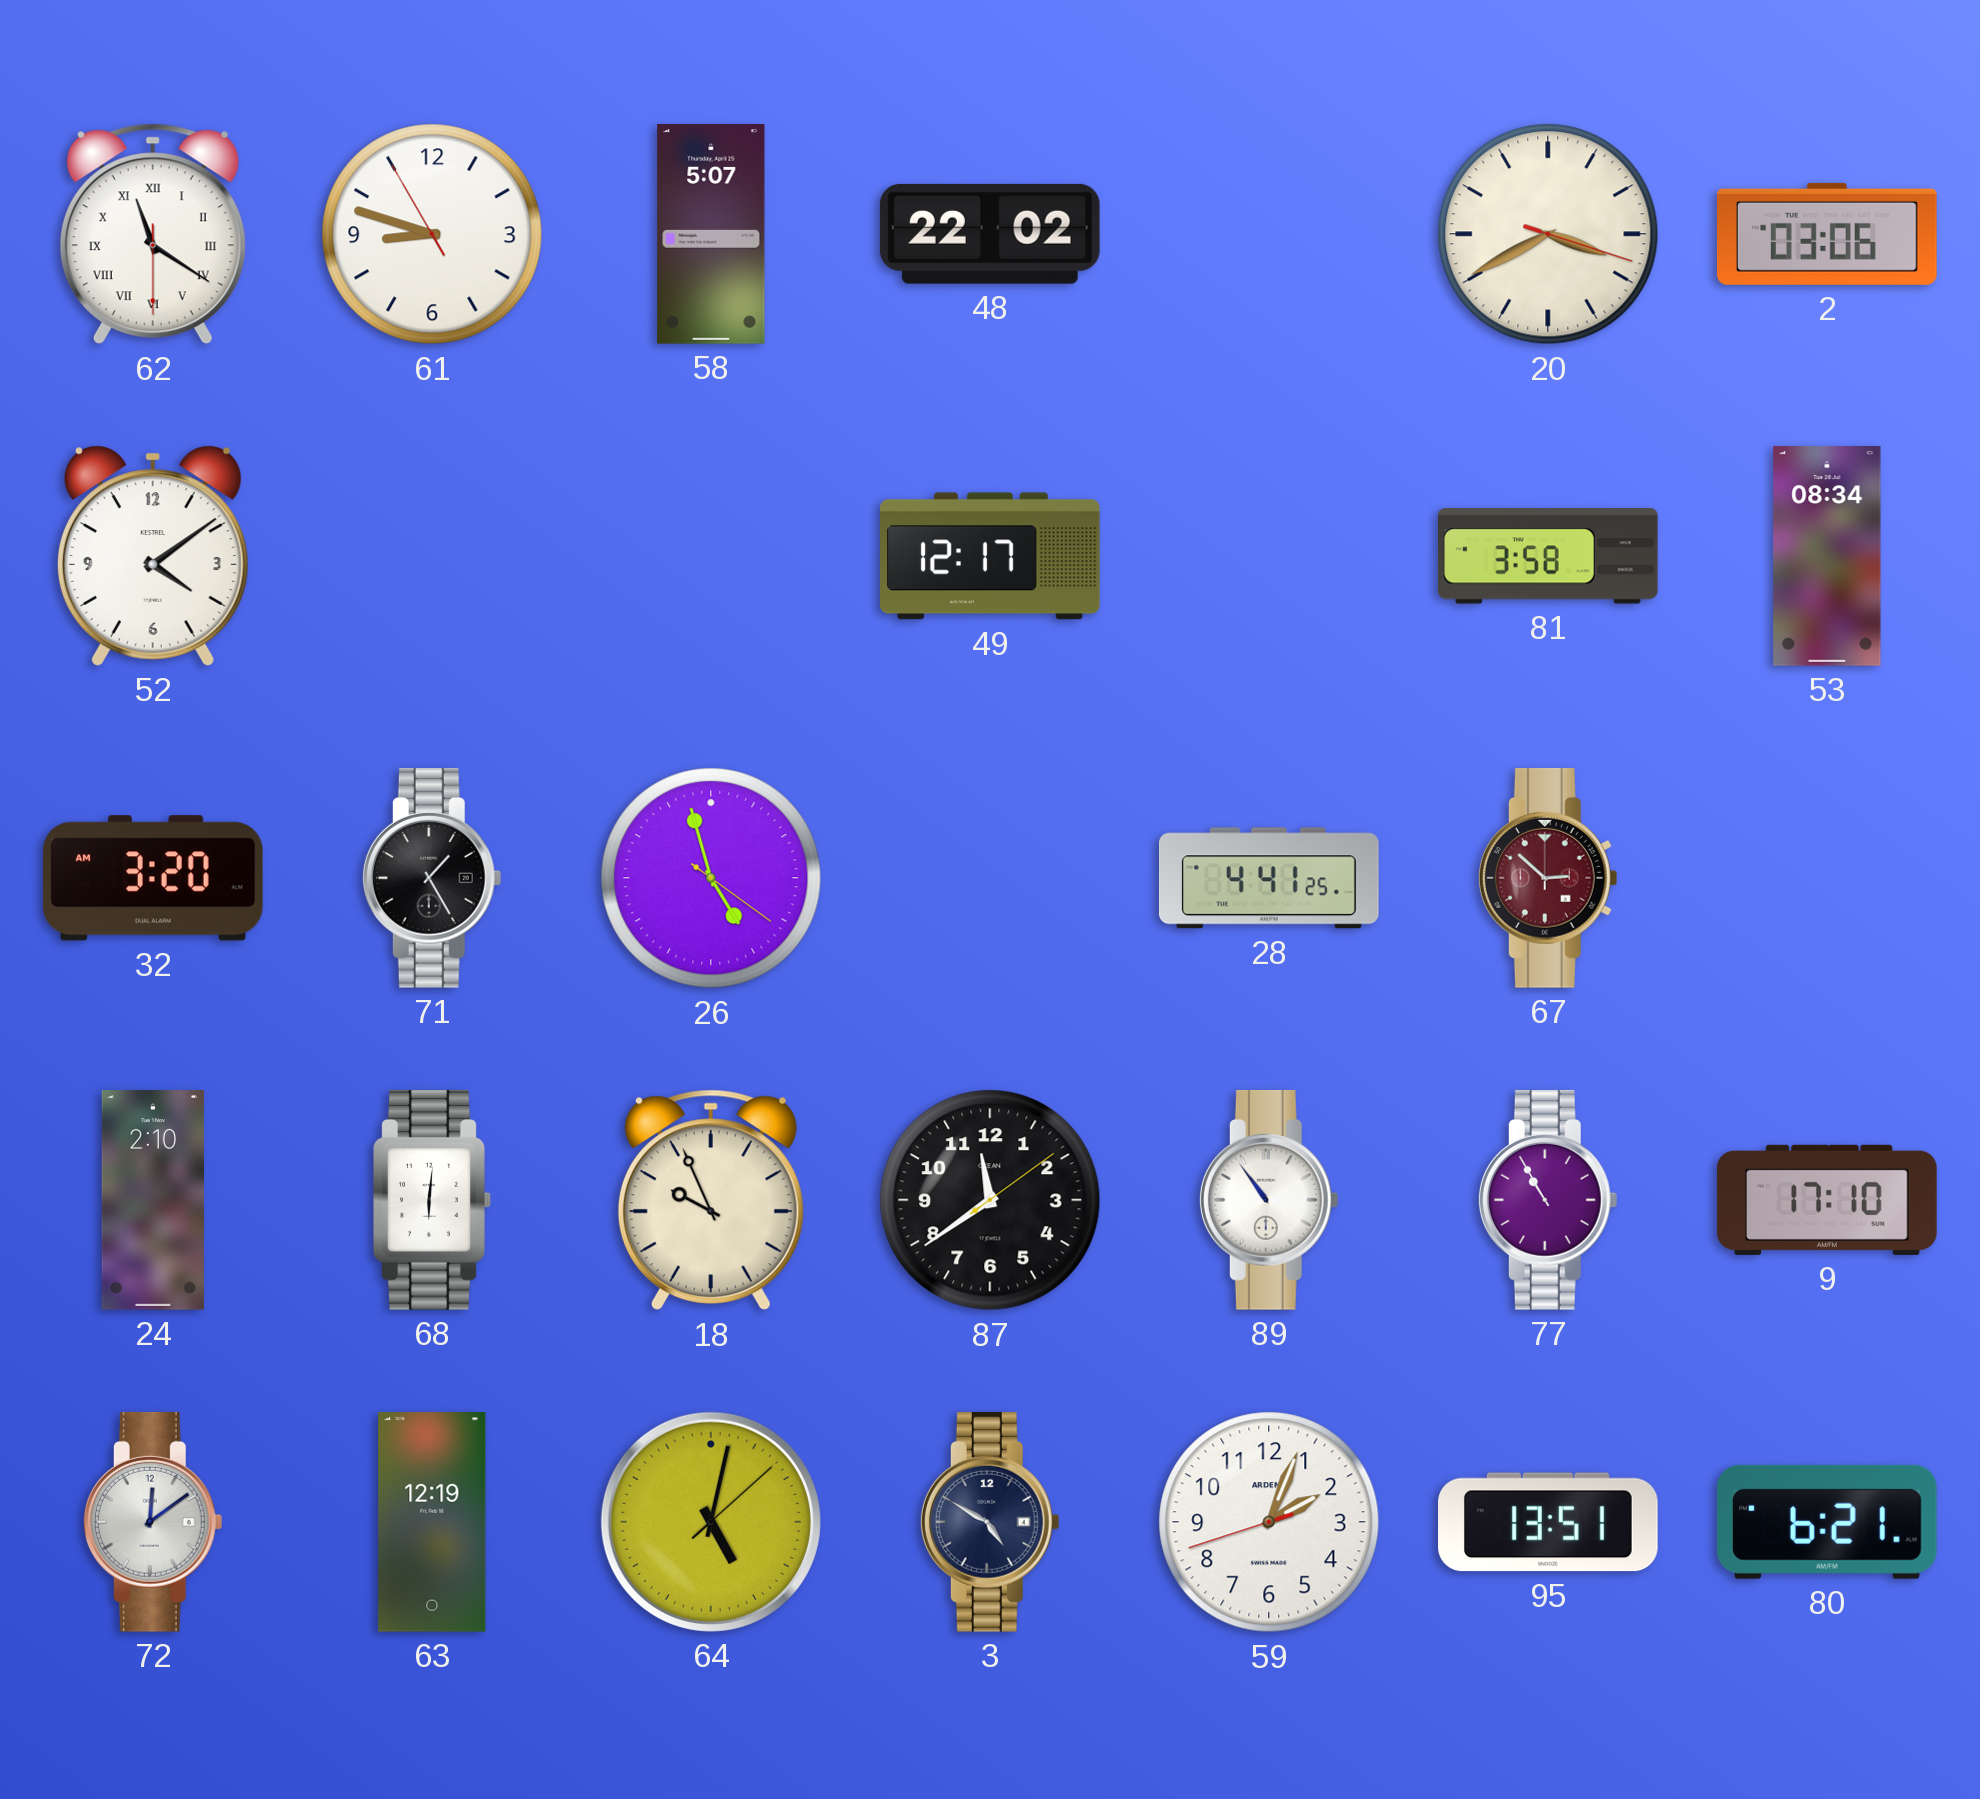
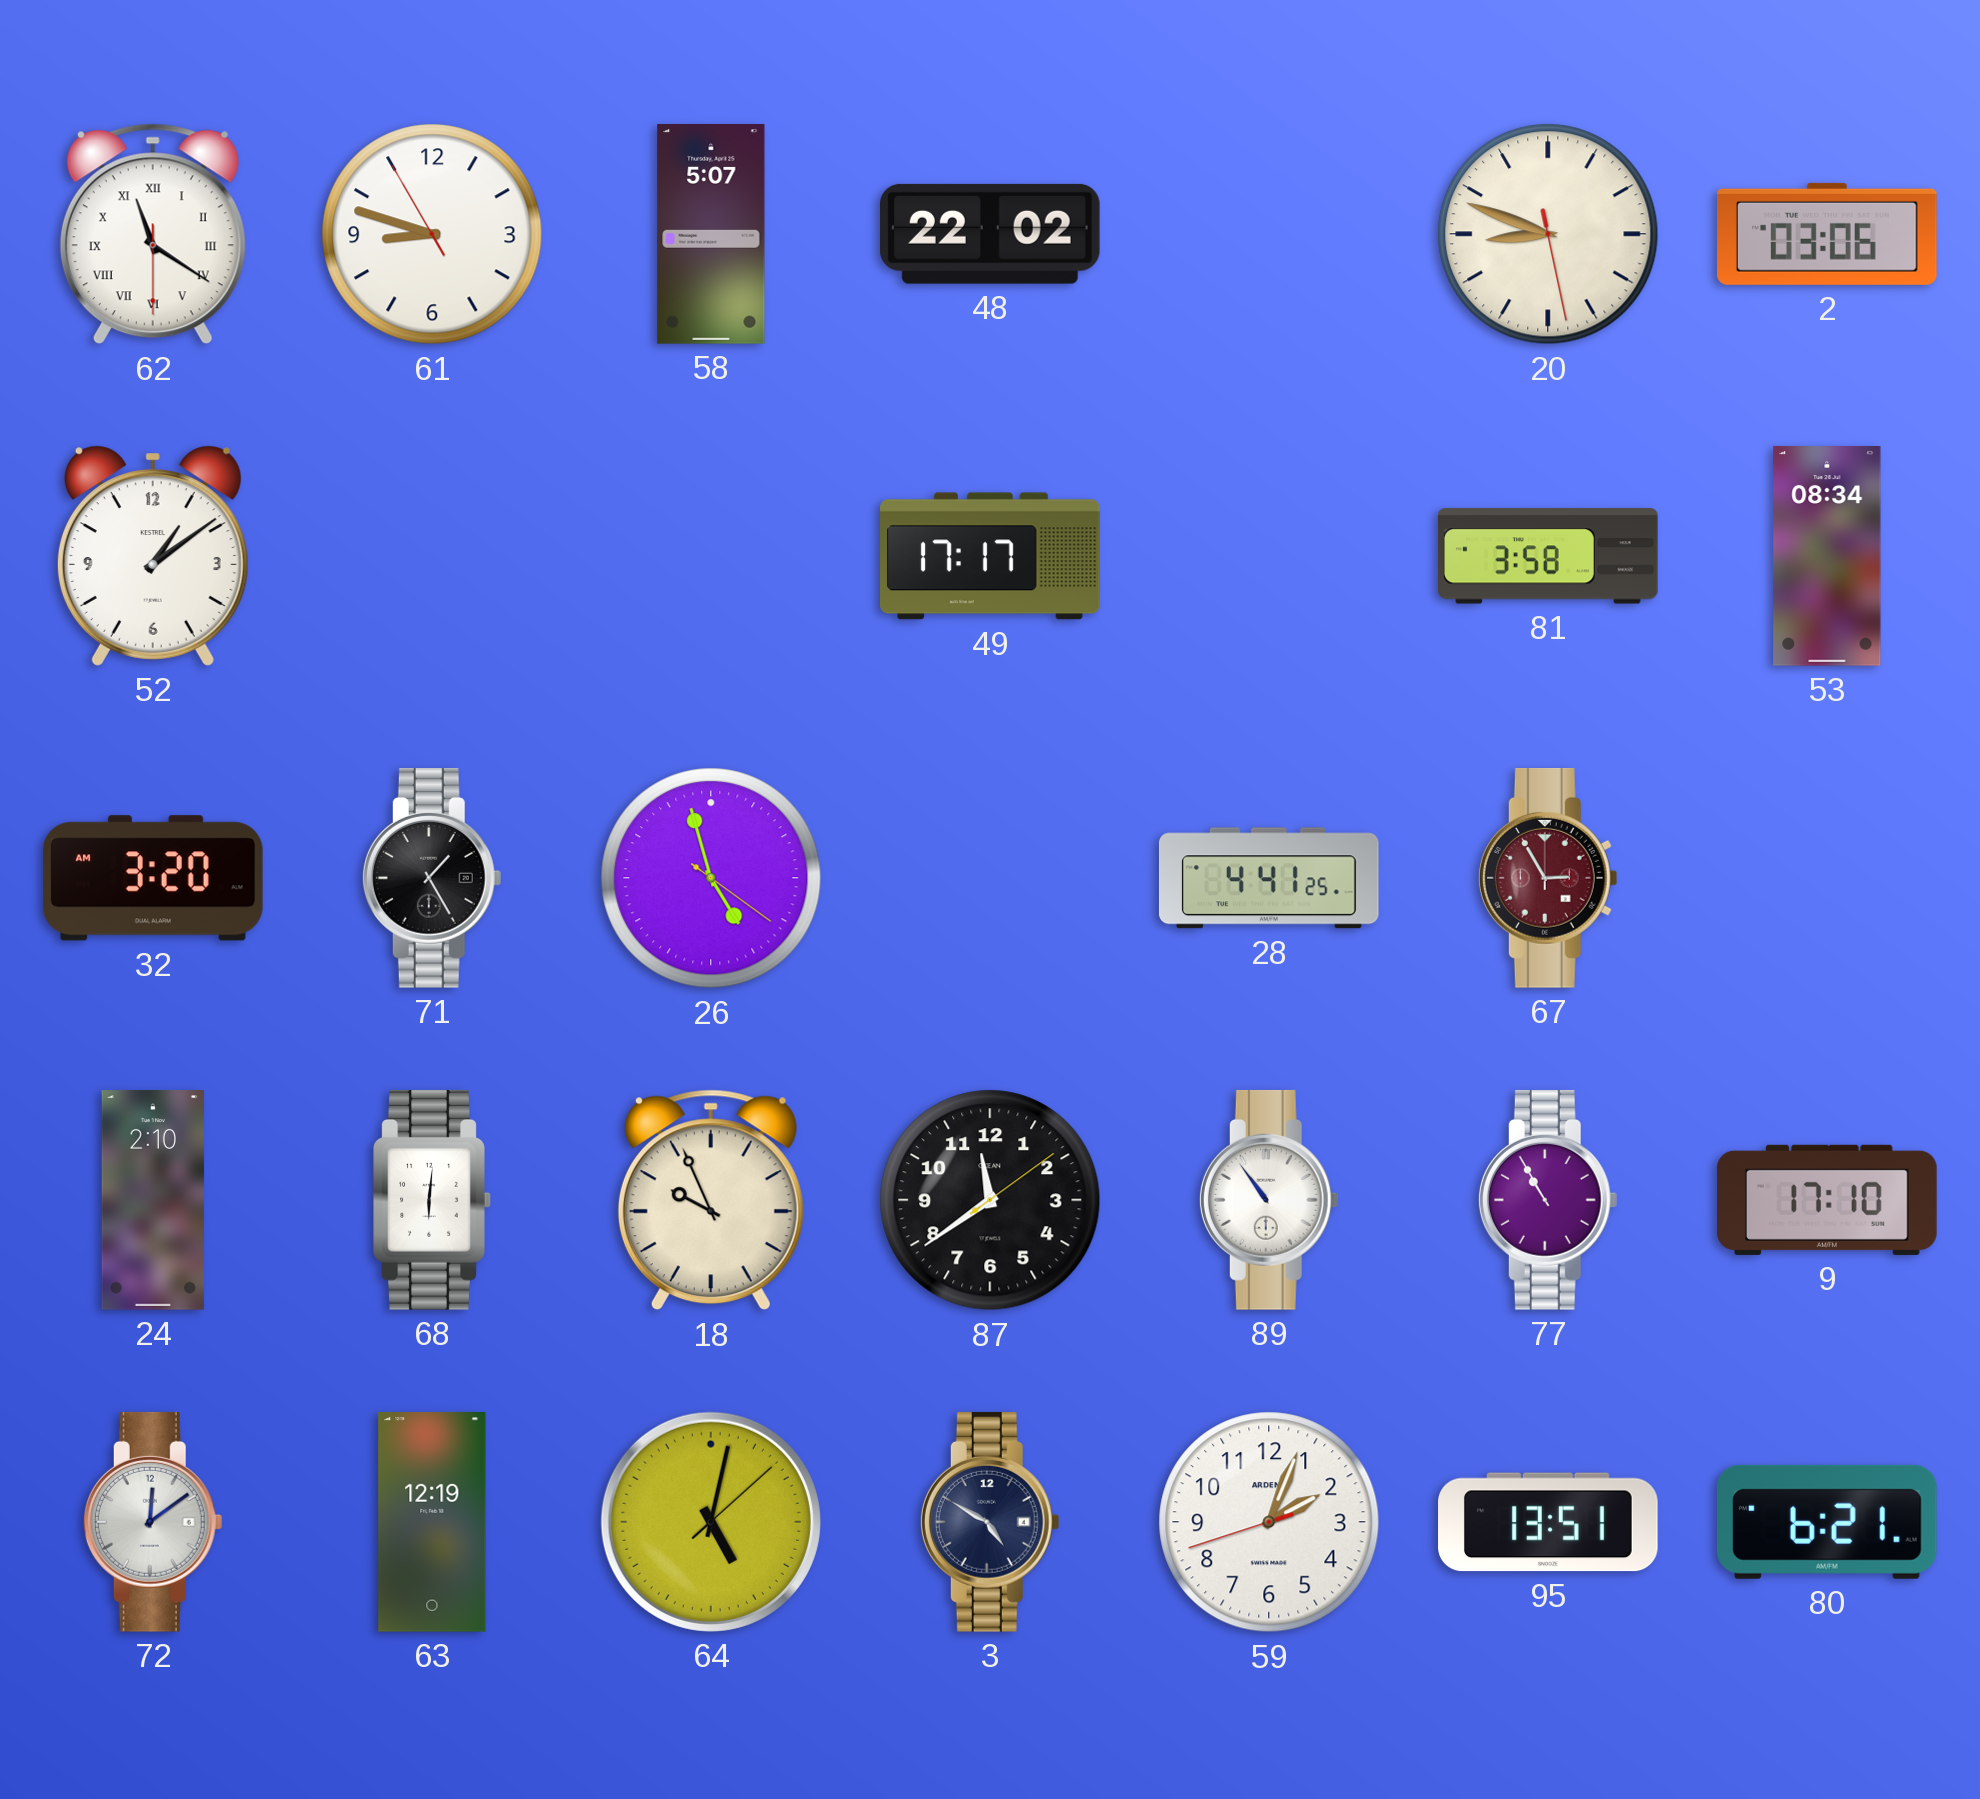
20: 3:40 -> 8:48 (1548, 234)
52: 4:09 -> 1:09 (153, 556)
49: 12:17 -> 17:17 (991, 556)
67: 2:52 -> 2:55 (1548, 878)
